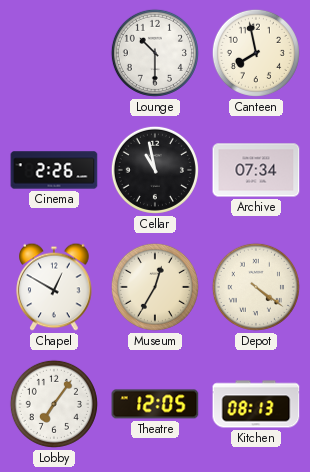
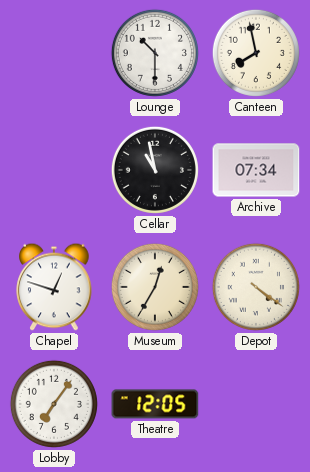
Cinema: 2:26 -> none (54, 170)
Chapel: 12:50 -> 12:48 (54, 287)
Kitchen: 08:13 -> none (256, 404)
